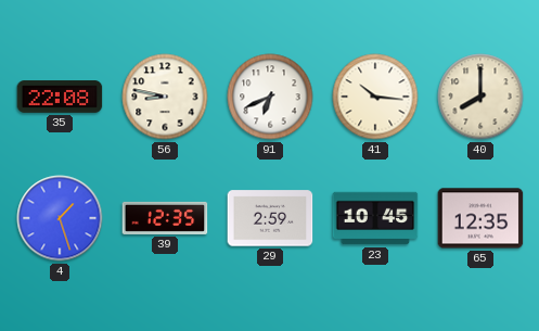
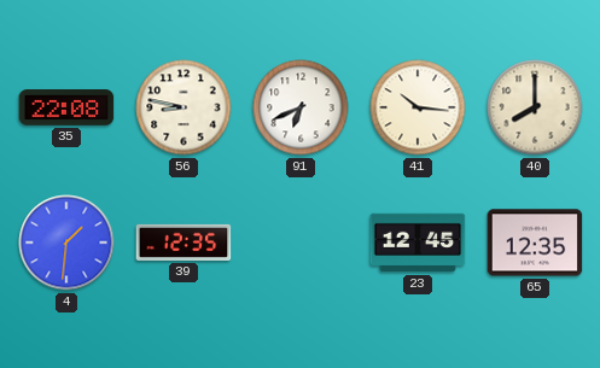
4: 1:27 -> 1:31 (66, 243)
29: 2:59 -> none (270, 218)
23: 10:45 -> 12:45 (418, 243)
